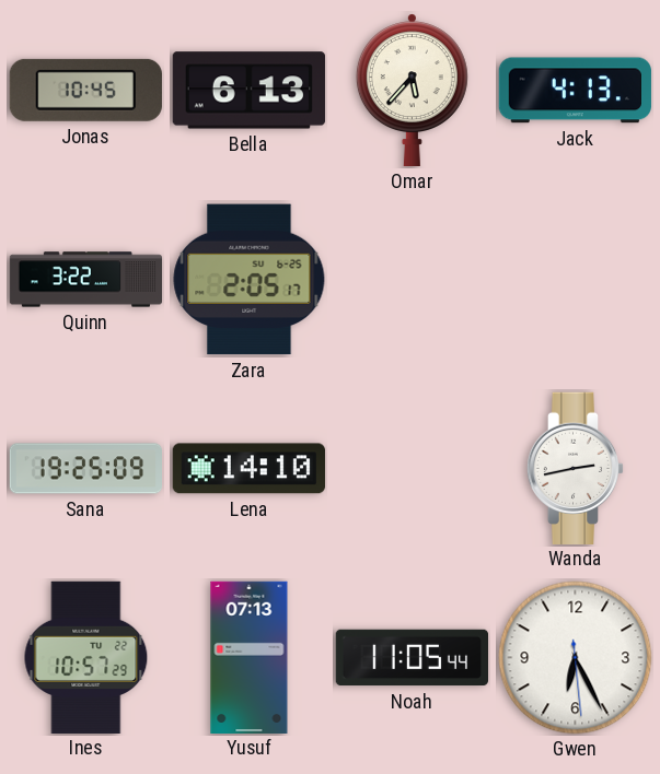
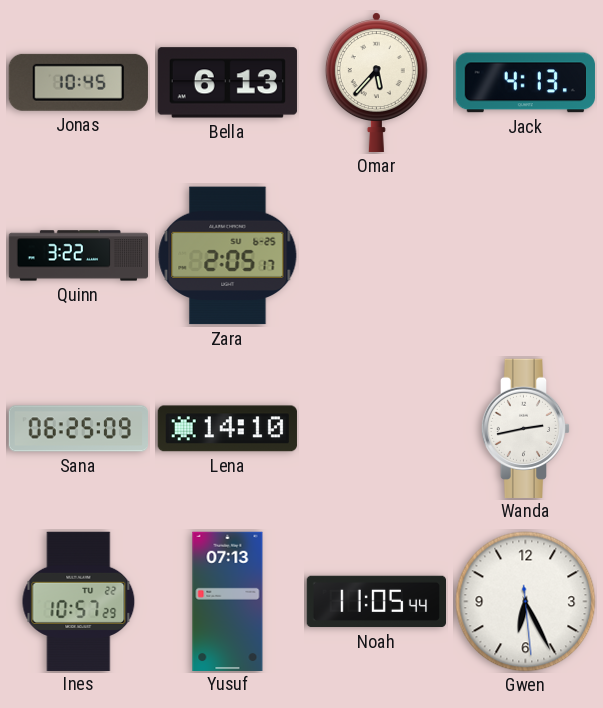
Sana: 19:25 -> 06:25 (78, 429)
